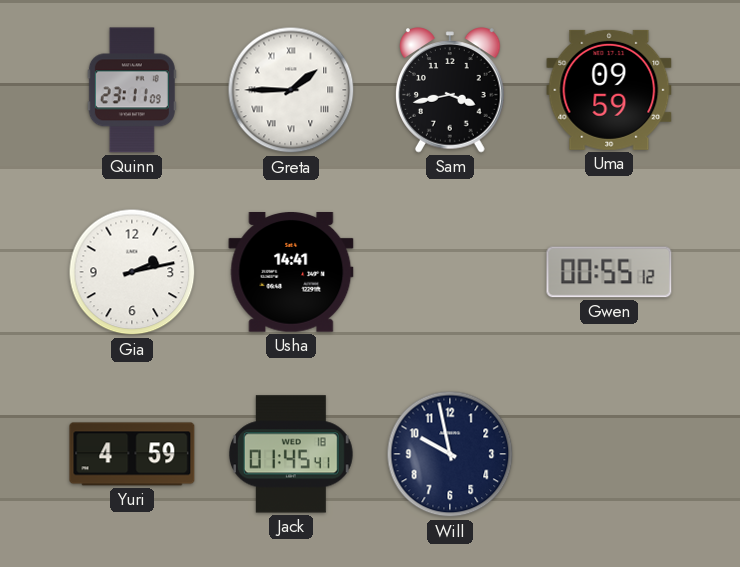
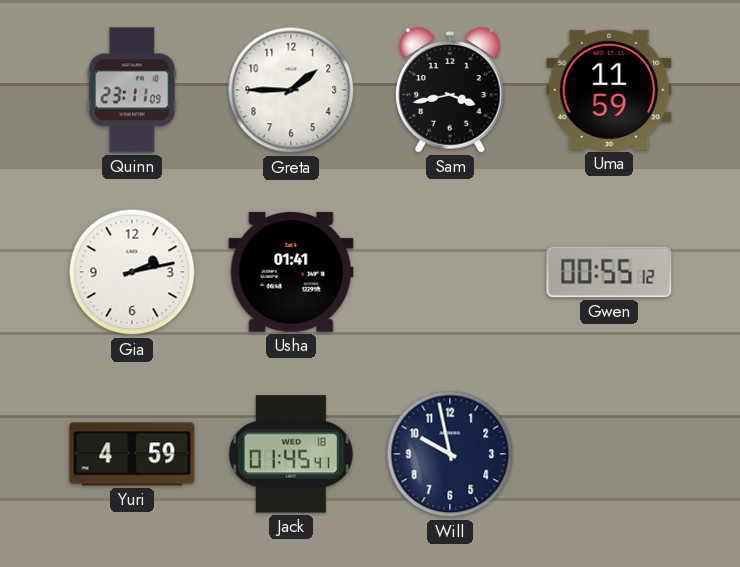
Greta numerals: Roman -> Arabic (291, 90)
Uma: 09:59 -> 11:59 (609, 90)
Usha: 14:41 -> 01:41 (291, 273)
